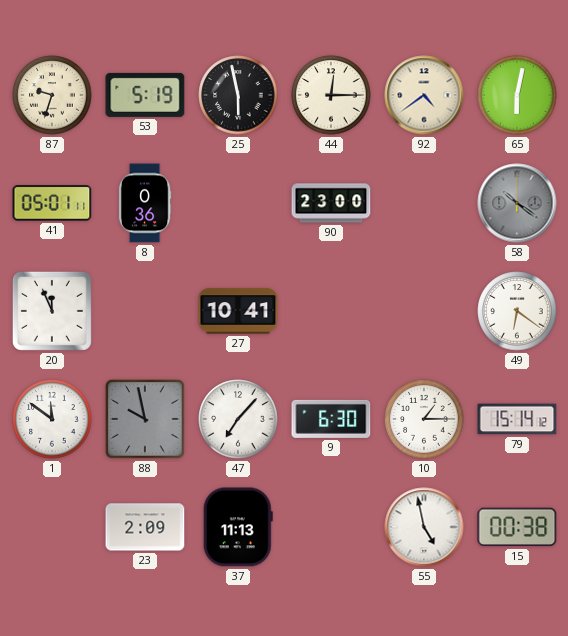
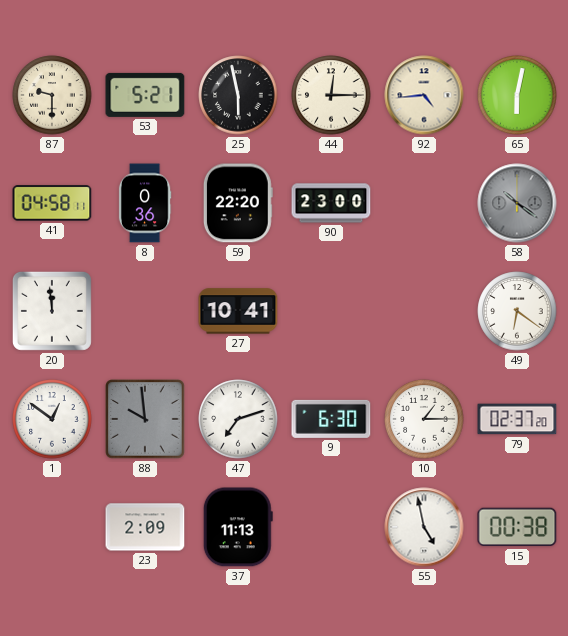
87: 9:33 -> 9:30 (52, 95)
53: 5:19 -> 5:21 (145, 95)
92: 4:39 -> 4:44 (424, 95)
41: 05:01 -> 04:58 (52, 203)
59: none -> 22:20 (238, 203)
20: 11:56 -> 11:59 (52, 311)
1: 11:51 -> 12:51 (52, 419)
88: 9:58 -> 9:59 (145, 419)
47: 7:07 -> 7:12 (238, 419)
79: 15:14 -> 02:37 (517, 419)
